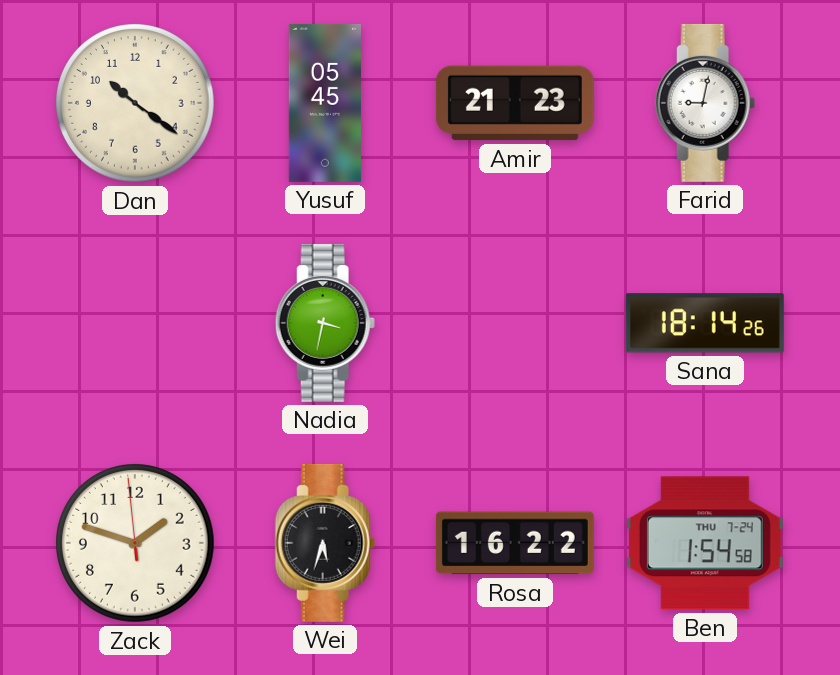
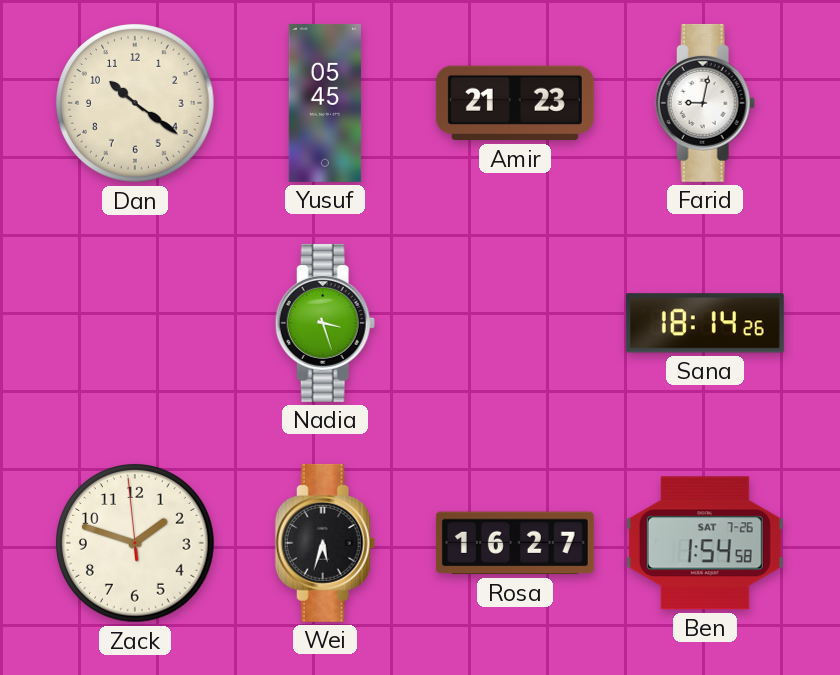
Nadia: 3:32 -> 3:27 (325, 323)
Rosa: 16:22 -> 16:27 (515, 543)
Ben date: THU 7-24 -> SAT 7-26 (705, 543)
